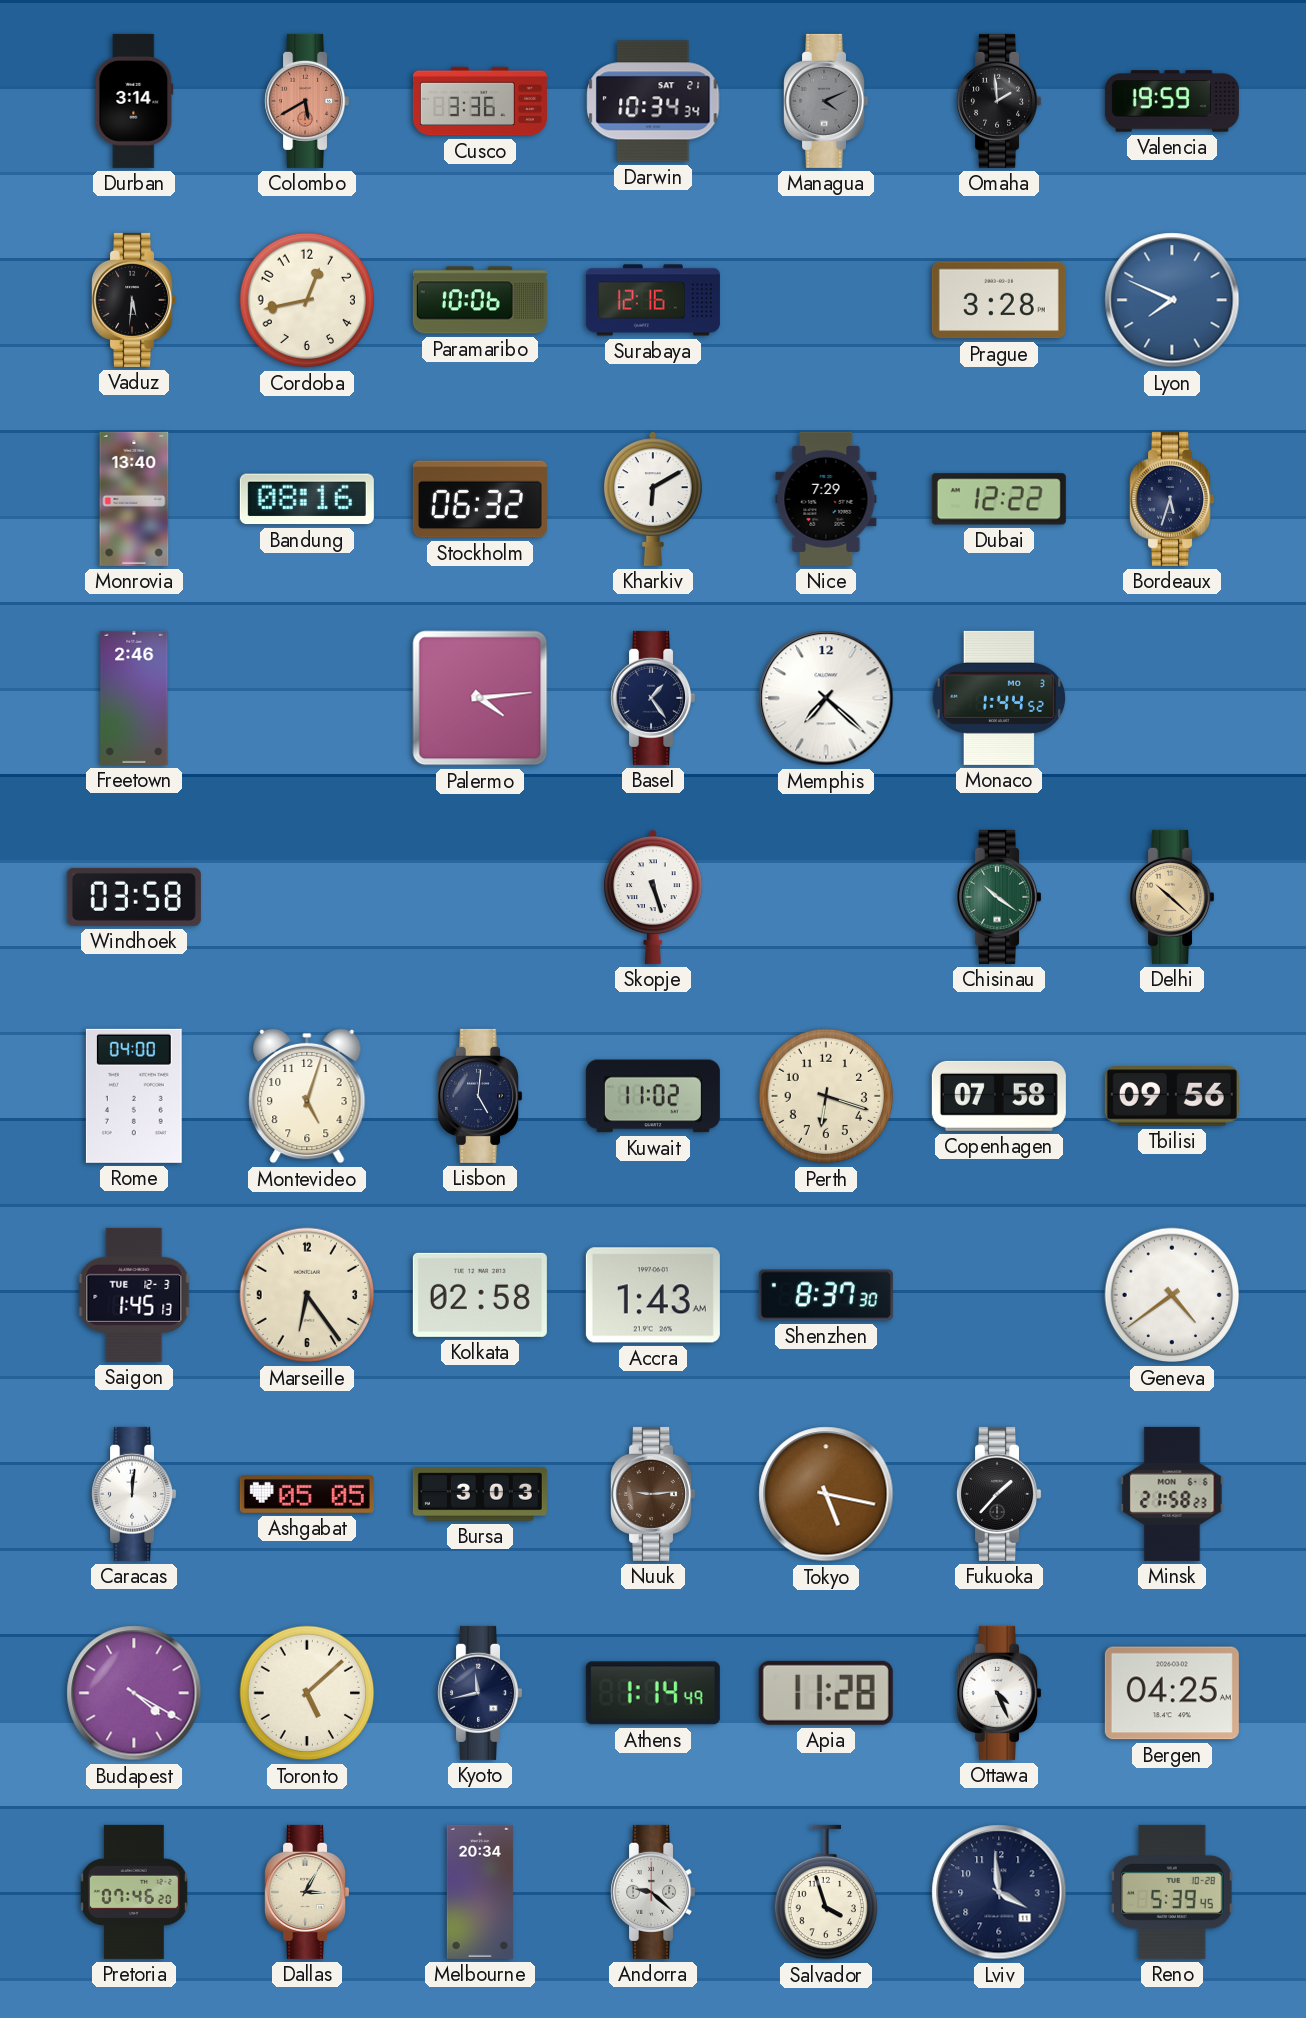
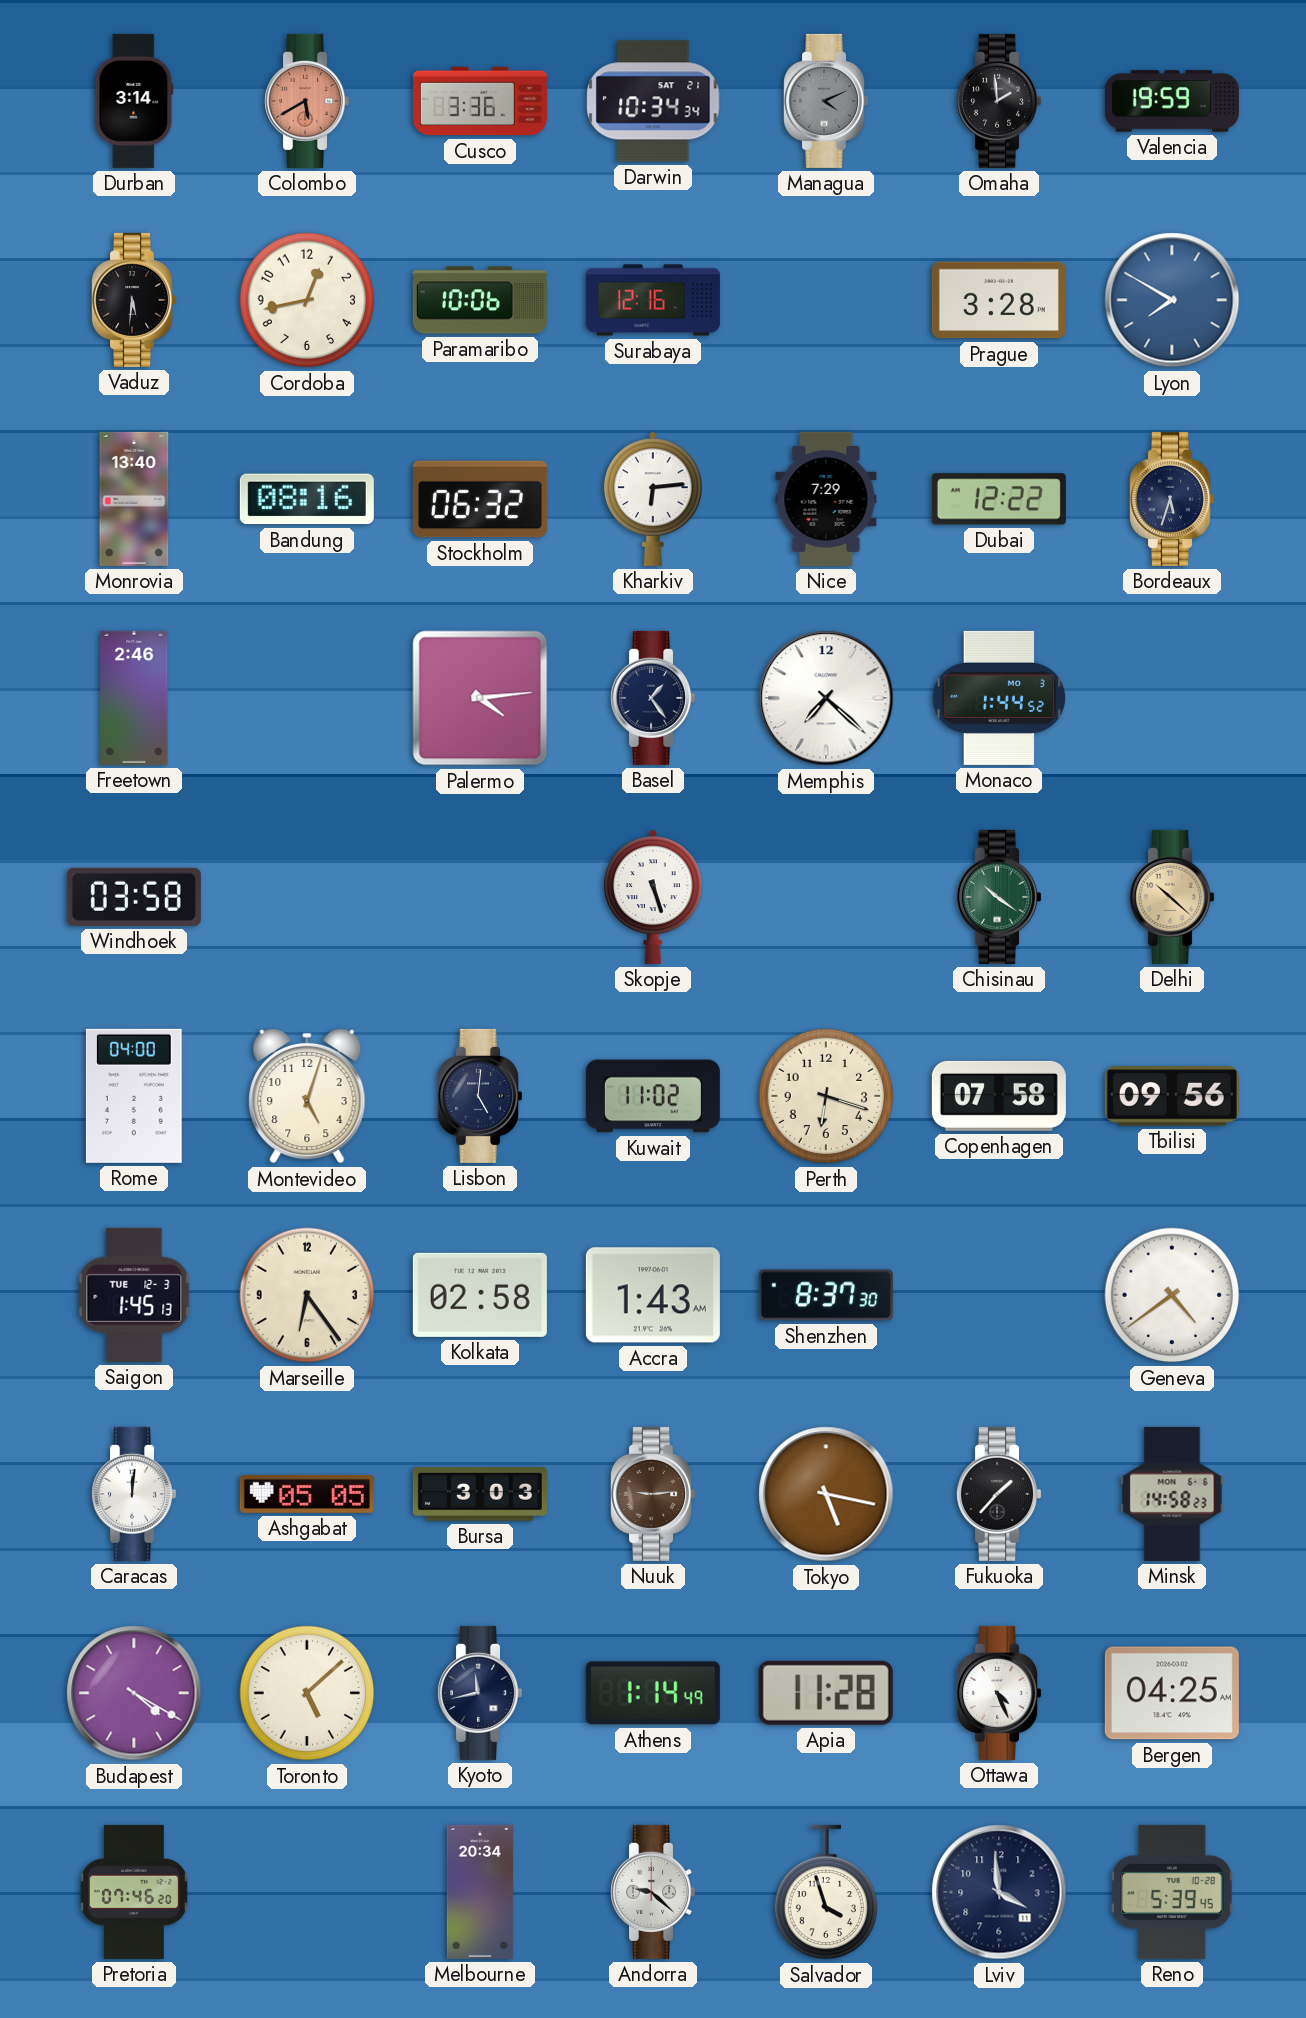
Lyon: 7:49 -> 7:50 (1172, 300)
Kharkiv: 6:10 -> 6:14 (653, 499)
Minsk: 21:58 -> 14:58 (1172, 1494)
Dallas: 3:05 -> none (307, 1892)
